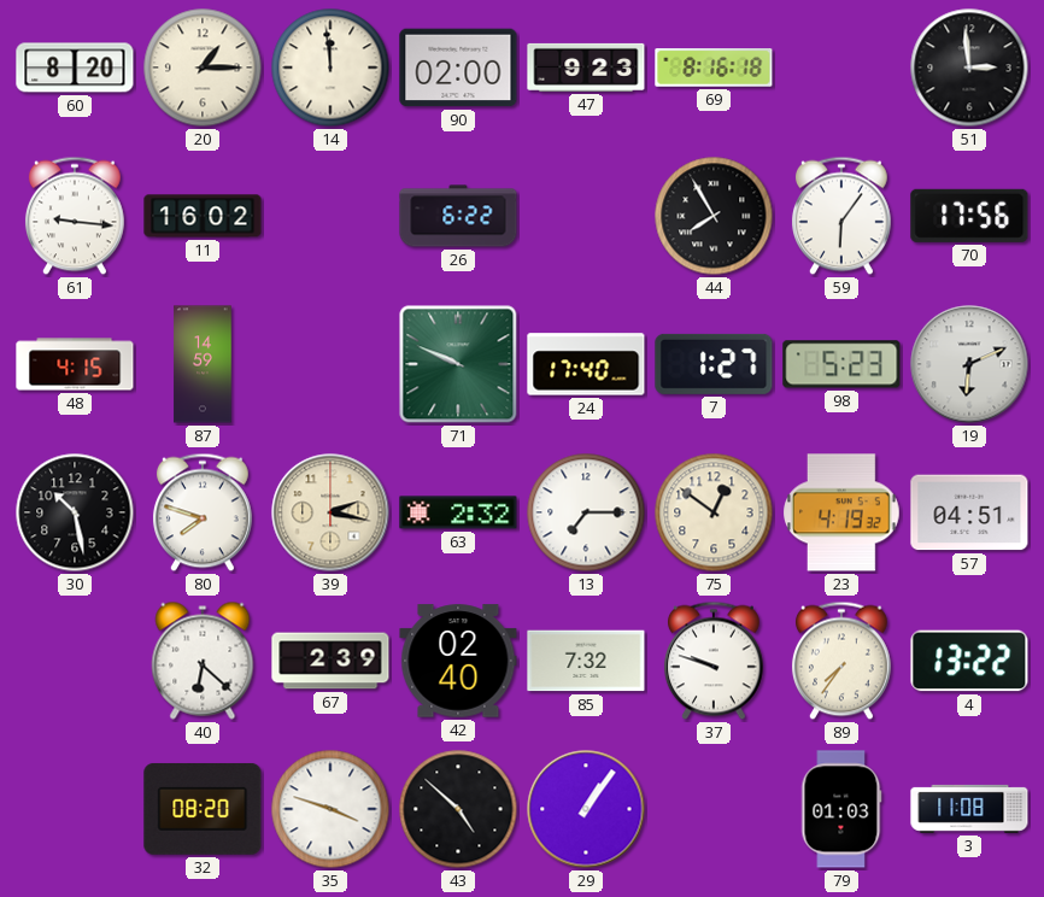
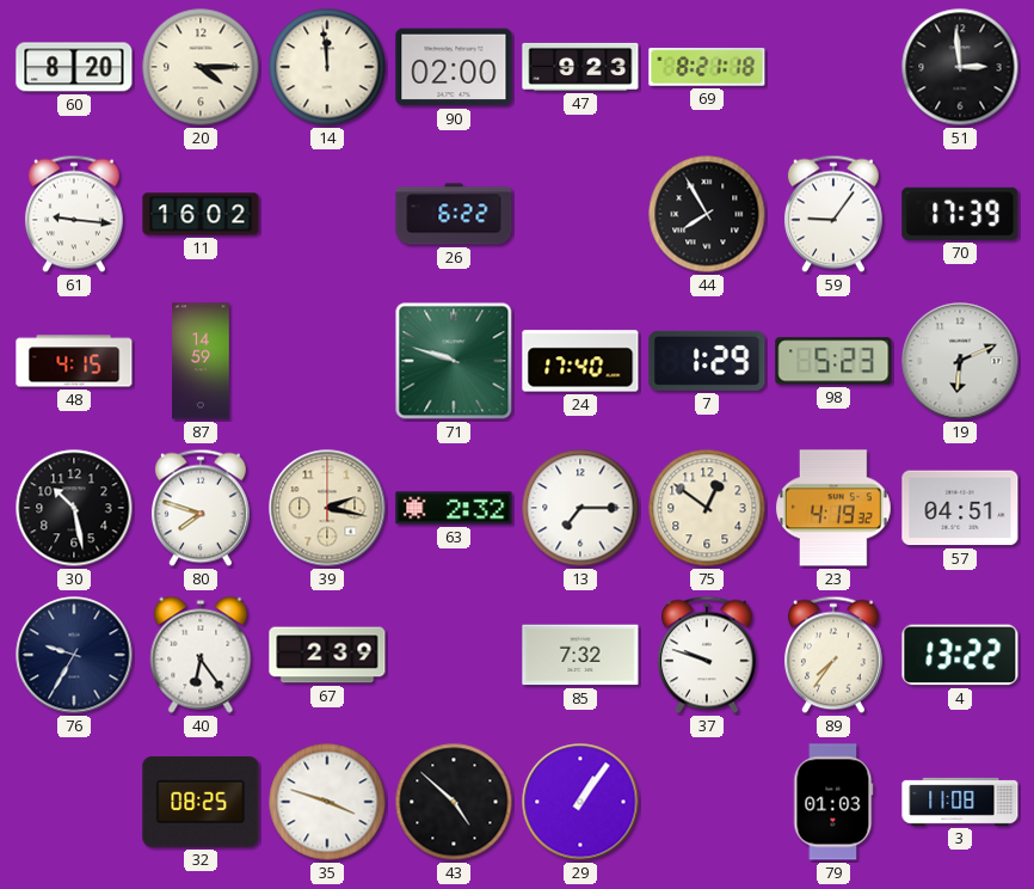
20: 1:15 -> 4:15 (201, 67)
69: 8:16 -> 8:21 (707, 68)
59: 6:06 -> 9:06 (833, 214)
70: 17:56 -> 17:39 (960, 214)
71: 9:49 -> 9:48 (454, 361)
7: 1:27 -> 1:29 (707, 361)
76: none -> 9:35 (74, 655)
40: 6:22 -> 6:24 (201, 655)
42: 02:40 -> none (458, 661)
32: 08:20 -> 08:25 (201, 802)
